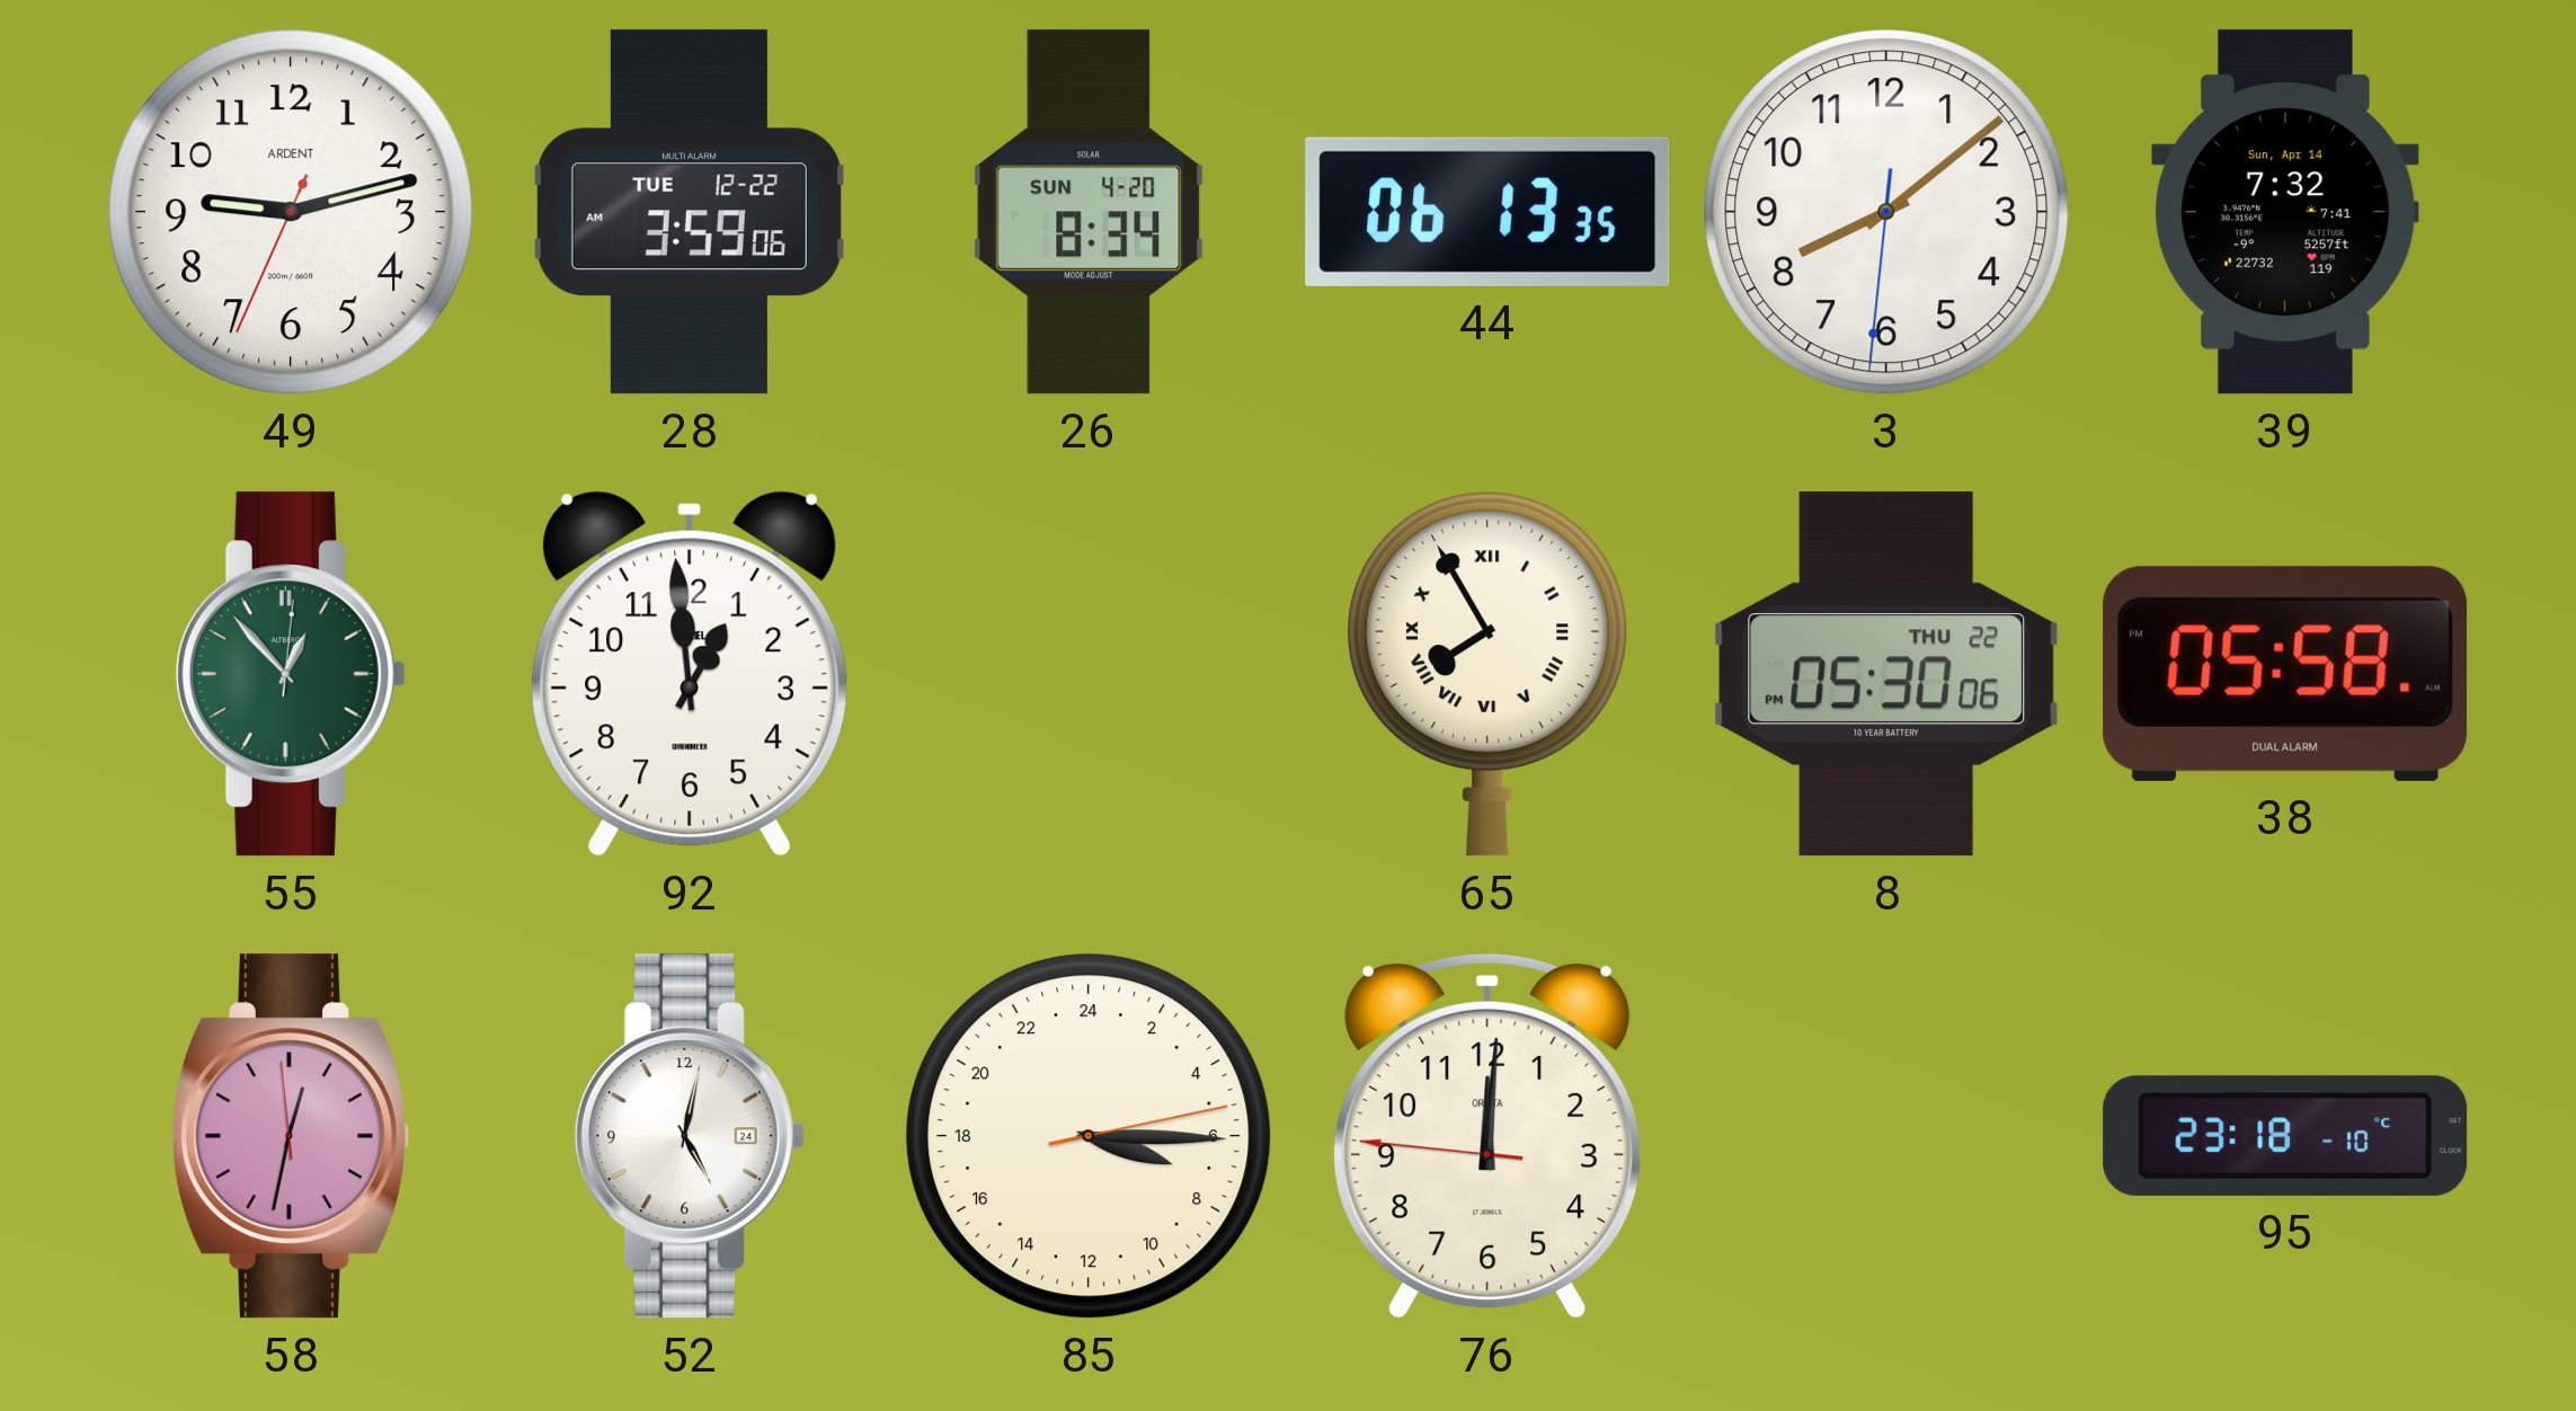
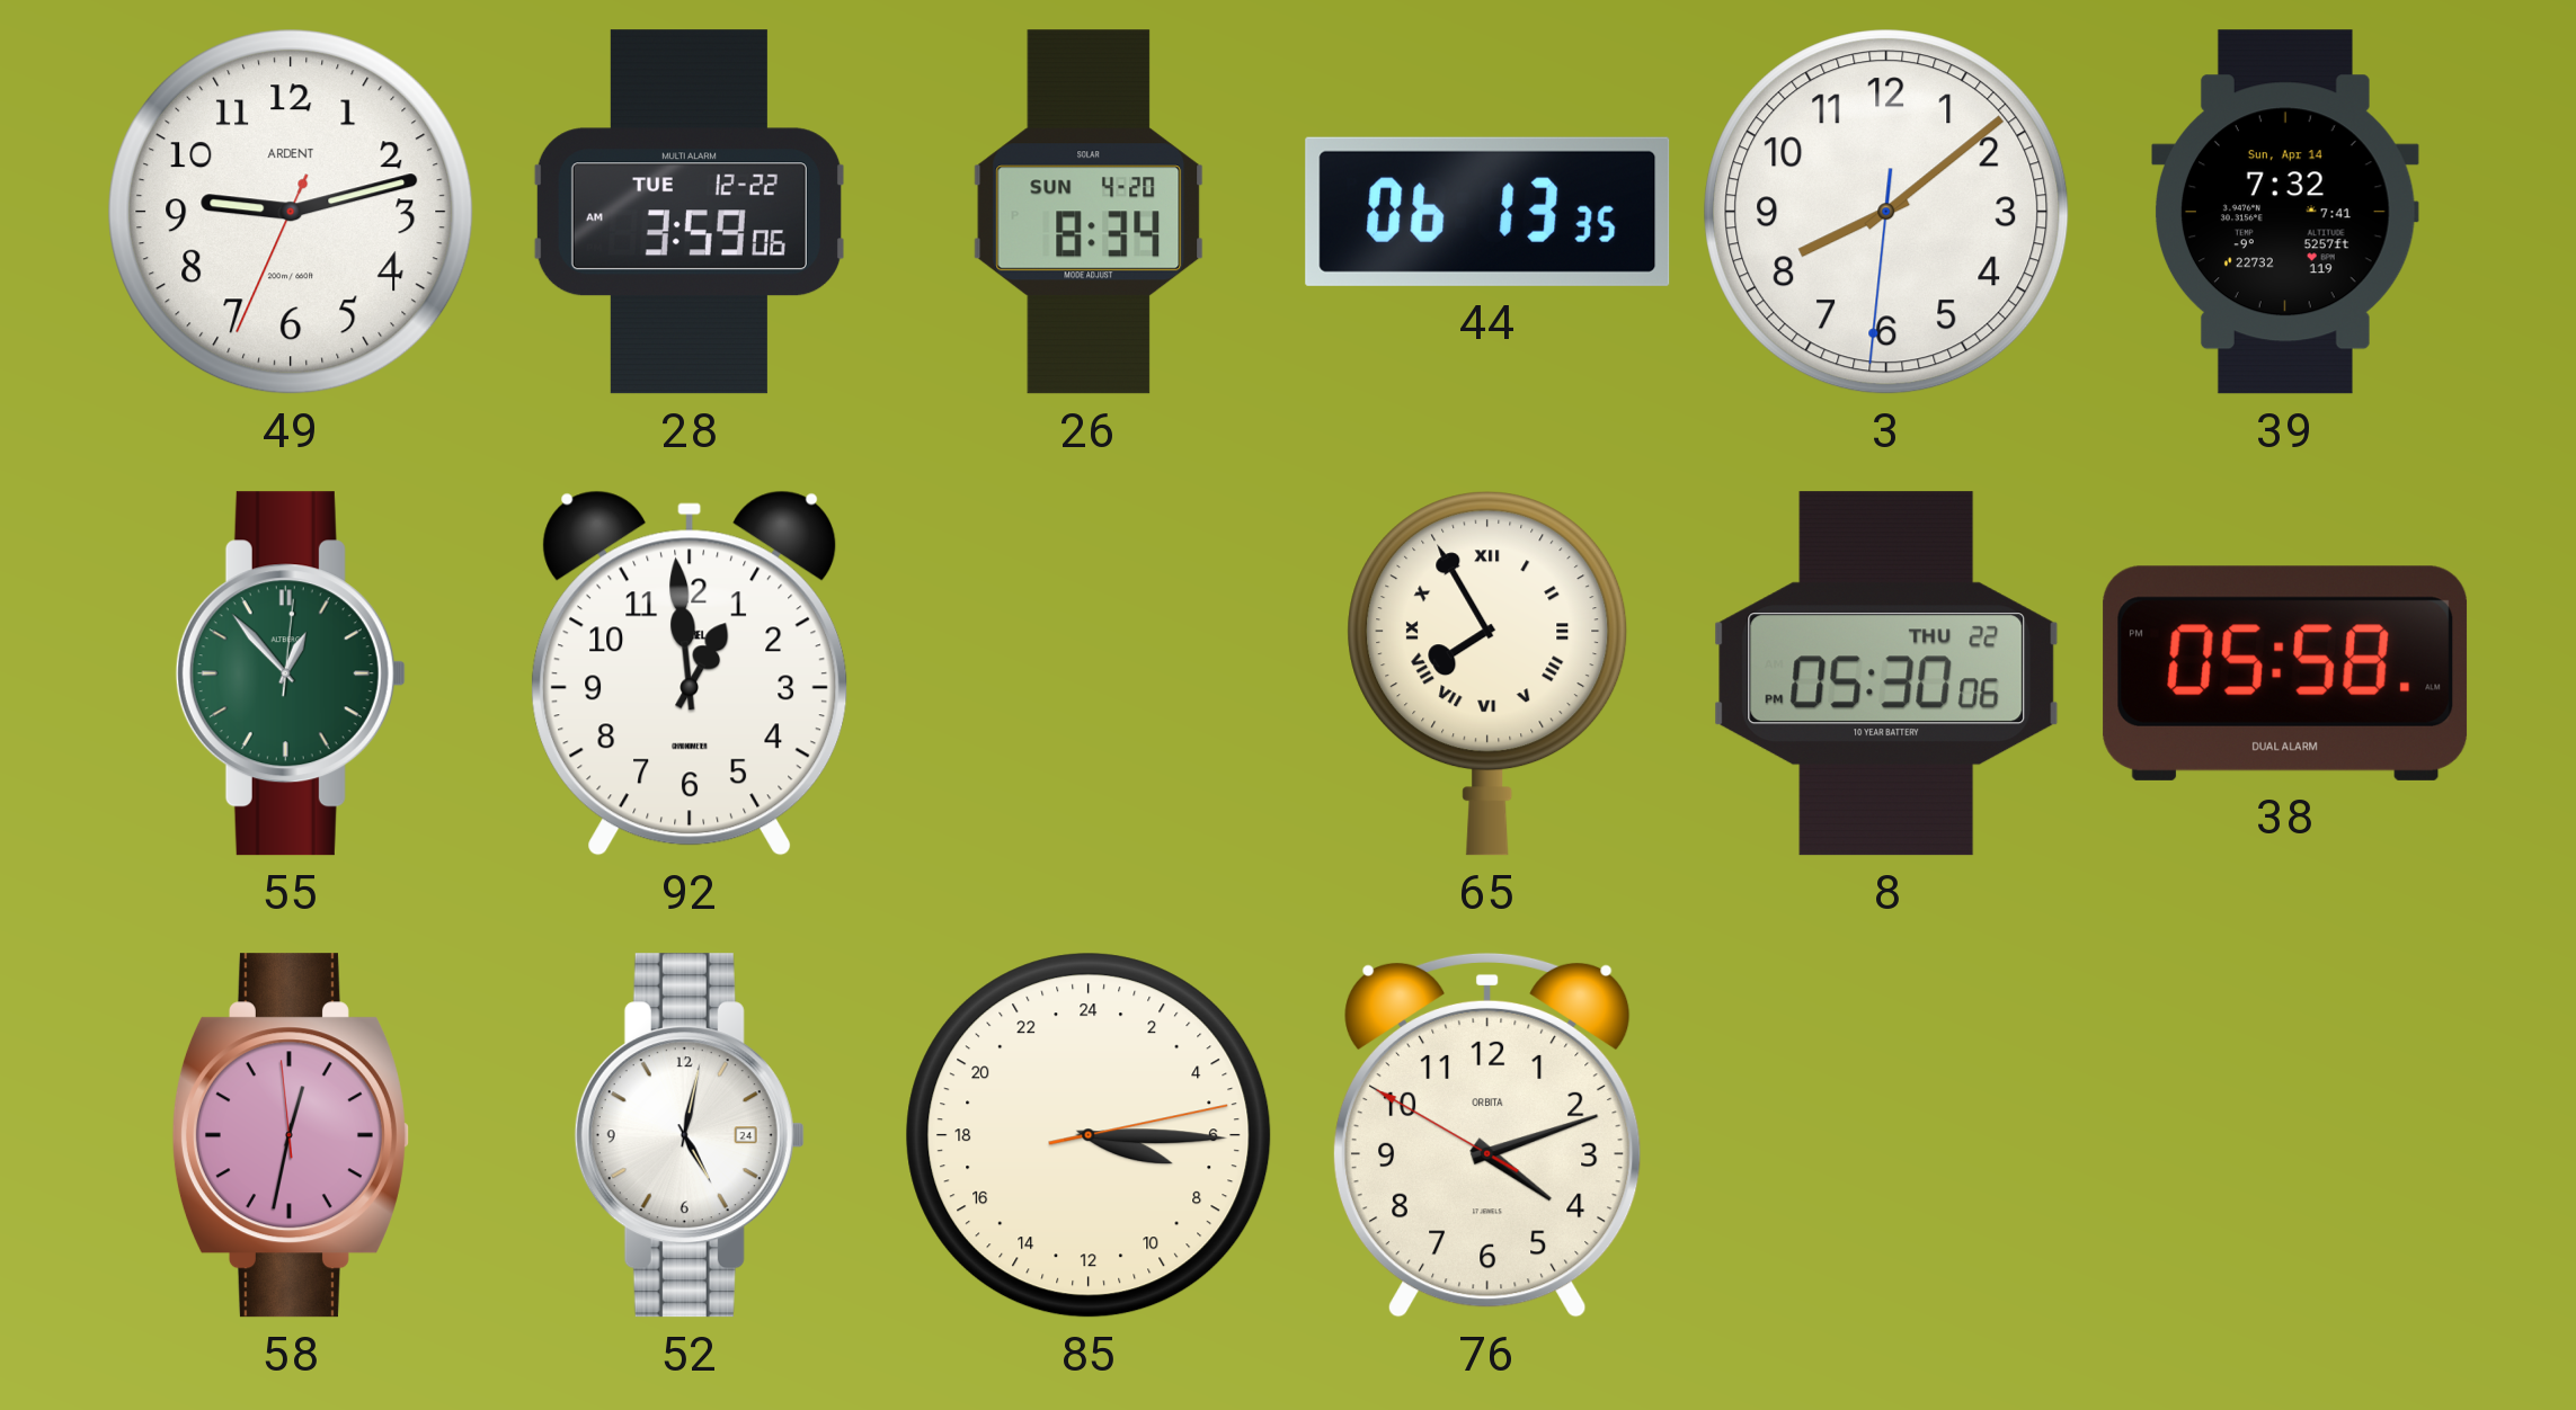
76: 12:00 -> 4:11 (1487, 1135)
95: 23:18 -> none (2285, 1136)
